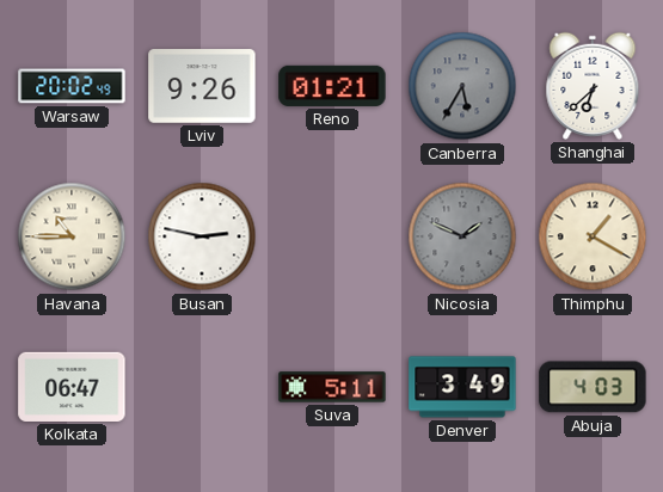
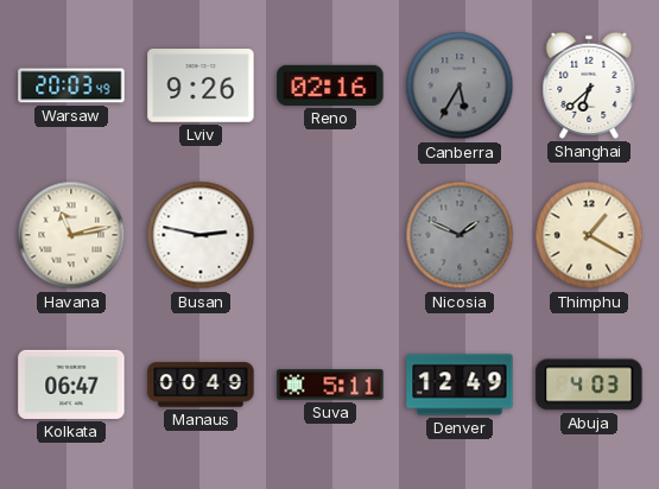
Warsaw: 20:02 -> 20:03 (71, 85)
Reno: 01:21 -> 02:16 (330, 85)
Havana: 10:45 -> 11:13 (71, 235)
Manaus: none -> 00:49 (201, 385)
Denver: 3:49 -> 12:49 (460, 385)
